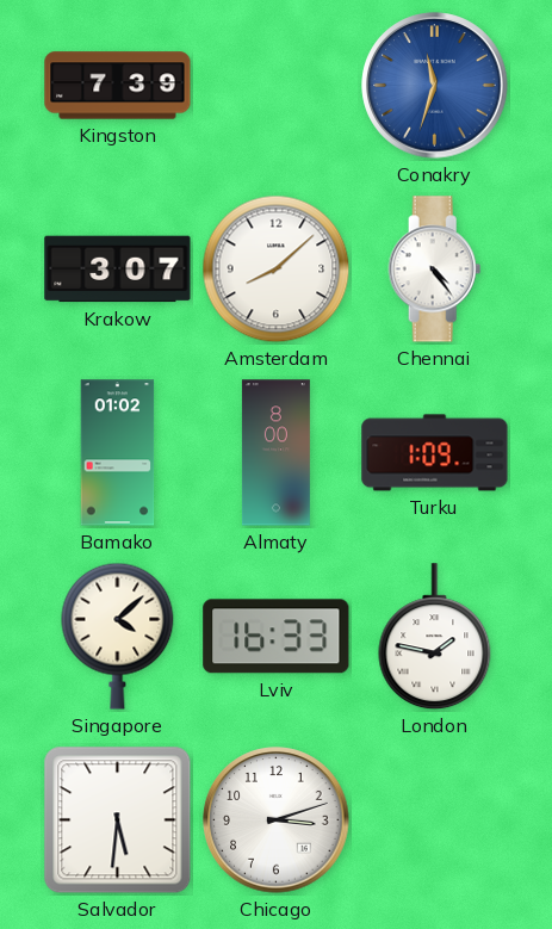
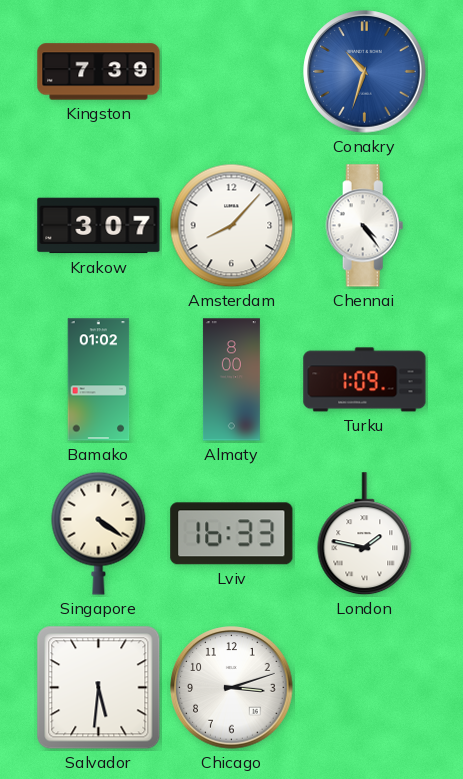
Conakry: 11:33 -> 10:33 (365, 72)
Amsterdam: 8:08 -> 8:07 (232, 226)
Singapore: 4:08 -> 4:21 (99, 533)
